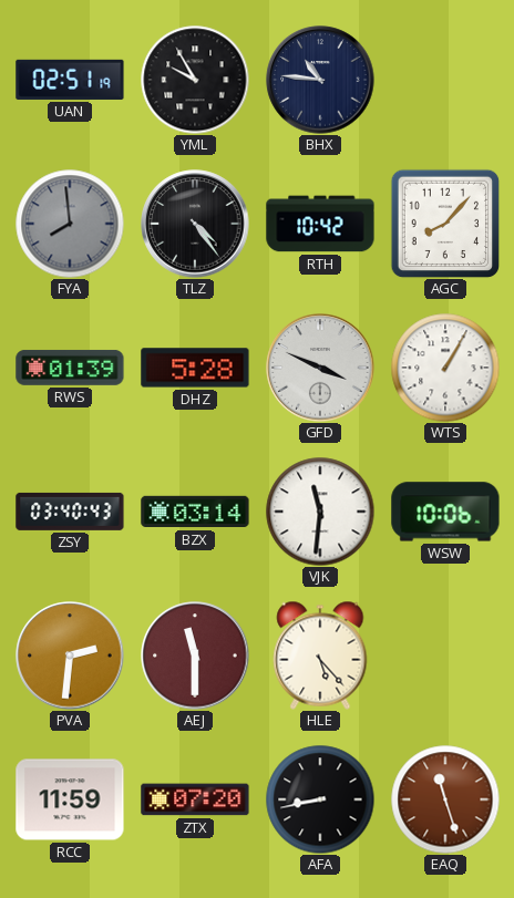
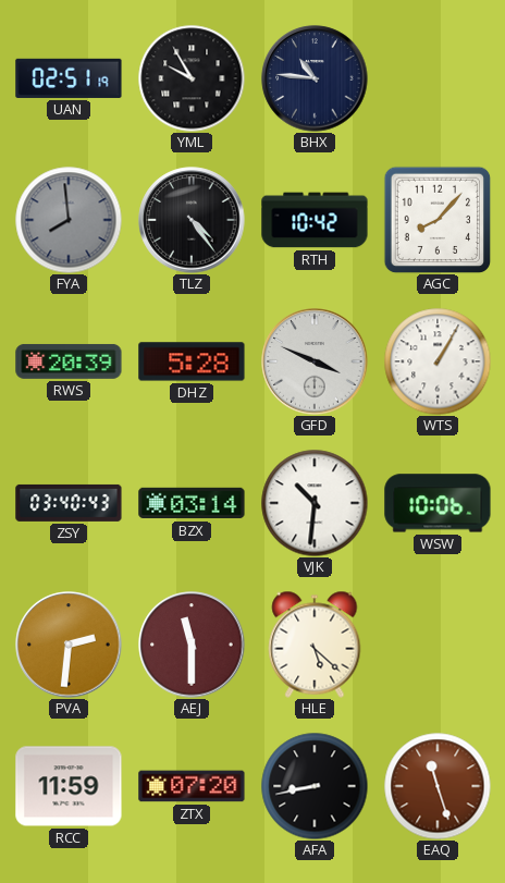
RWS: 01:39 -> 20:39 (69, 361)
VJK: 11:31 -> 10:31 (315, 503)
HLE: 5:23 -> 5:22 (315, 645)
